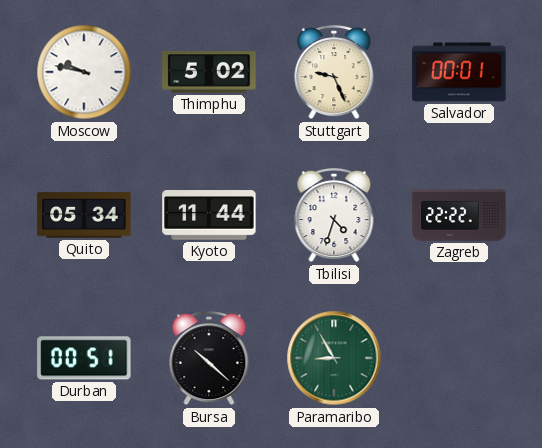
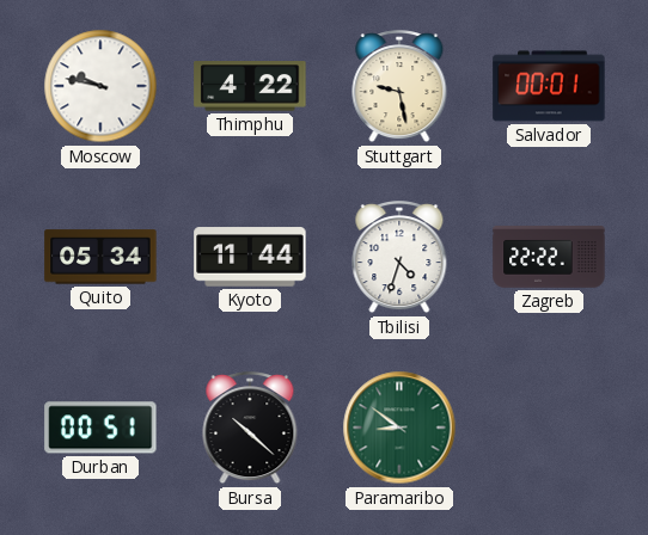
Thimphu: 5:02 -> 4:22 (250, 86)
Stuttgart: 9:26 -> 9:28 (399, 87)
Paramaribo: 8:55 -> 8:51 (399, 428)
